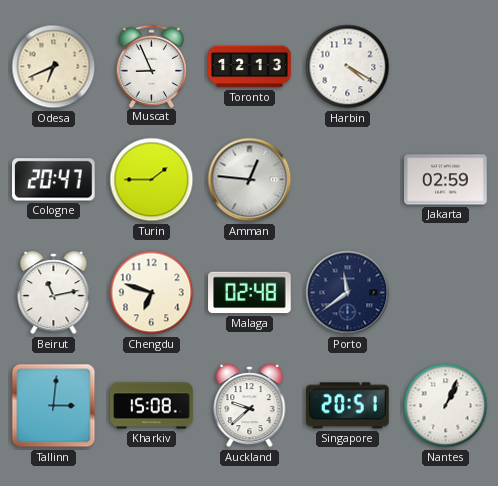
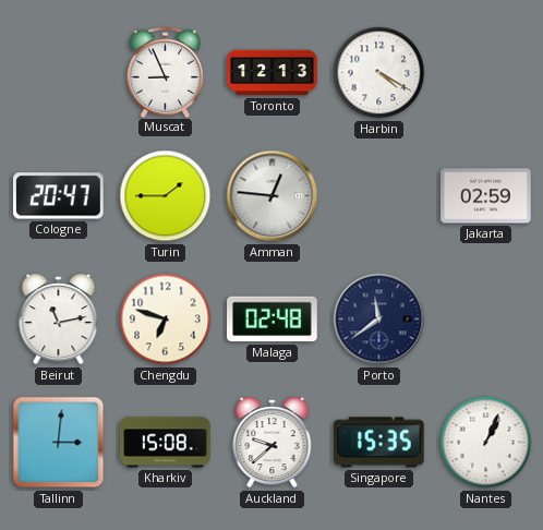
Odesa: 6:41 -> none (54, 67)
Singapore: 20:51 -> 15:35 (379, 443)
